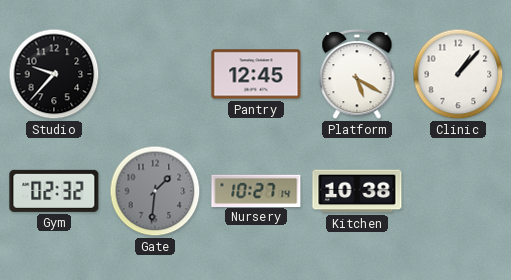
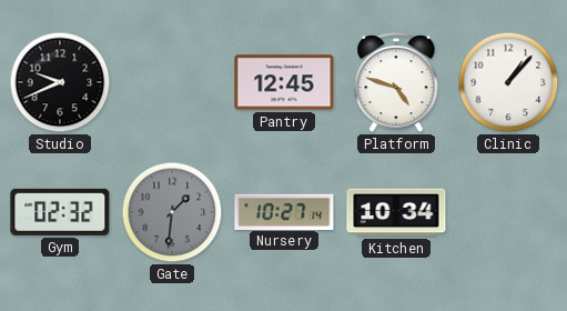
Studio: 9:37 -> 9:41 (60, 82)
Platform: 5:20 -> 4:48 (396, 83)
Kitchen: 10:38 -> 10:34 (396, 212)
